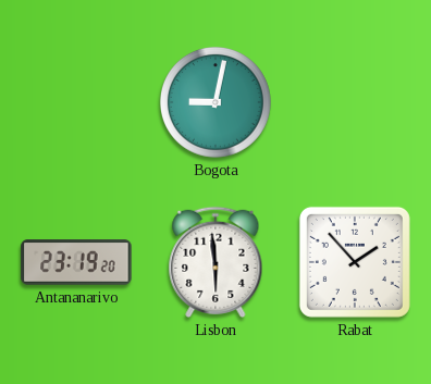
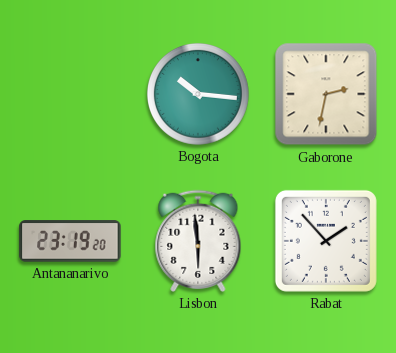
Bogota: 9:02 -> 10:16 (198, 94)
Gaborone: none -> 2:32 (326, 94)
